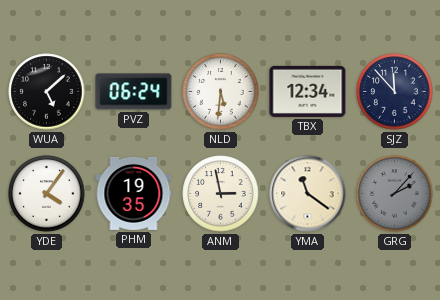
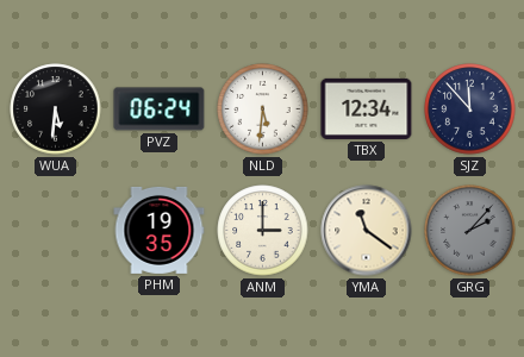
WUA: 5:08 -> 5:31 (56, 109)
YDE: 4:06 -> none (47, 194)
ANM: 2:58 -> 3:00 (263, 231)
